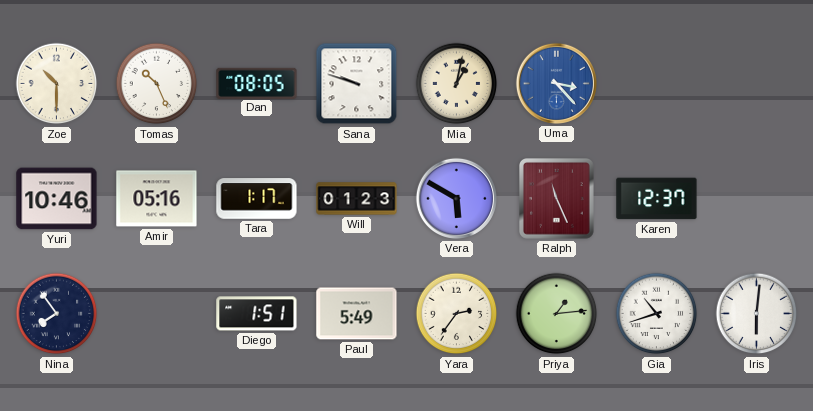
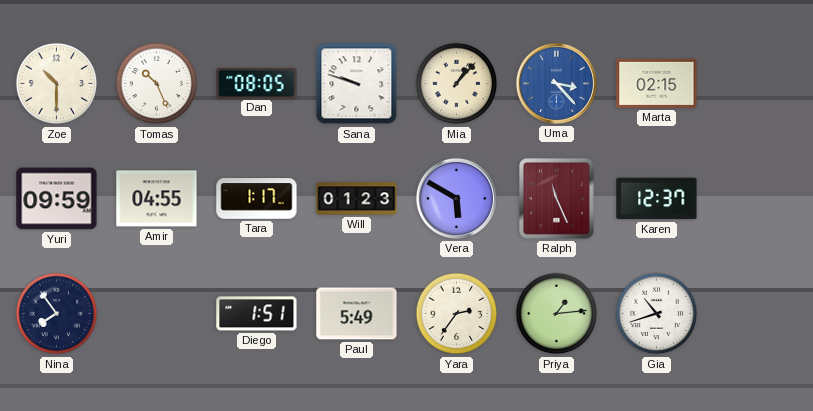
Mia: 1:02 -> 1:07 (457, 84)
Marta: none -> 02:15 (657, 83)
Yuri: 10:46 -> 09:59 (57, 199)
Amir: 05:16 -> 04:55 (157, 199)
Iris: 6:01 -> none (757, 314)
